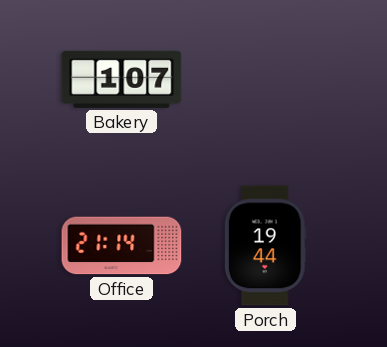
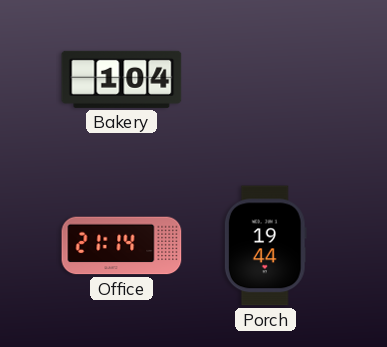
Bakery: 1:07 -> 1:04 (122, 79)
